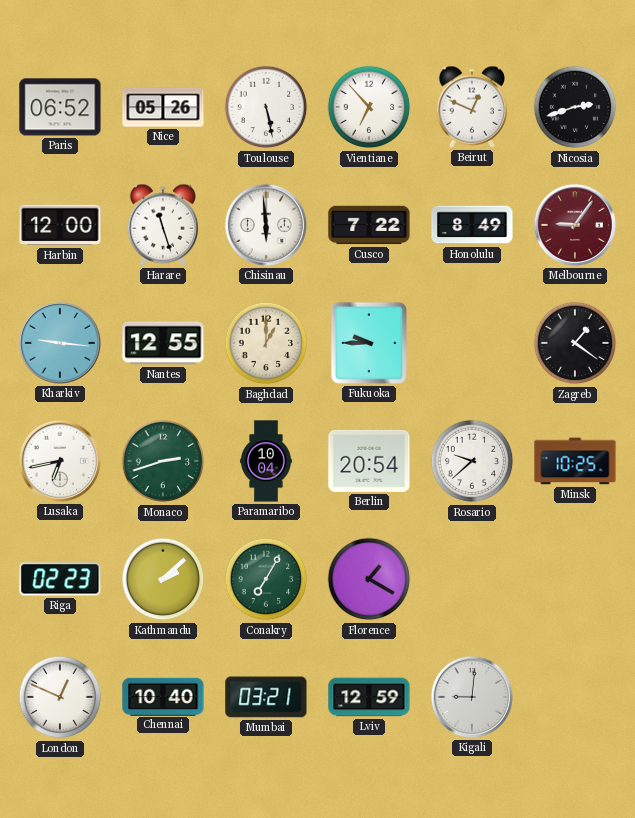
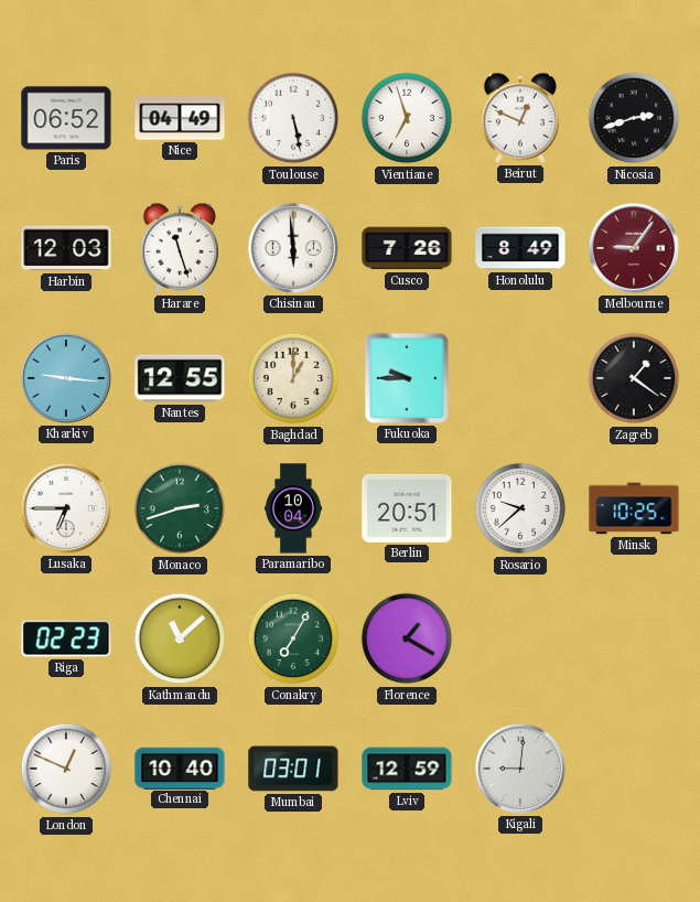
Nice: 05:26 -> 04:49 (180, 118)
Vientiane: 6:53 -> 6:57 (407, 118)
Harbin: 12:00 -> 12:03 (66, 248)
Cusco: 7:22 -> 7:26 (407, 248)
Lusaka: 6:43 -> 6:45 (66, 508)
Berlin: 20:54 -> 20:51 (407, 508)
Kathmandu: 2:08 -> 11:08 (180, 638)
Mumbai: 03:21 -> 03:01 (293, 769)
